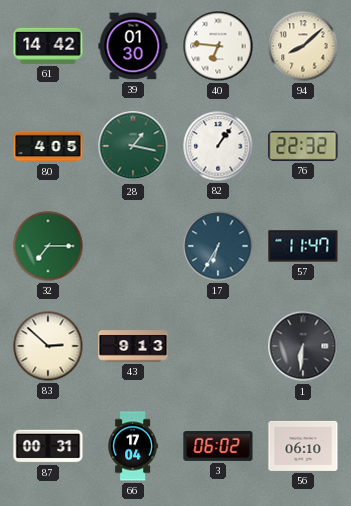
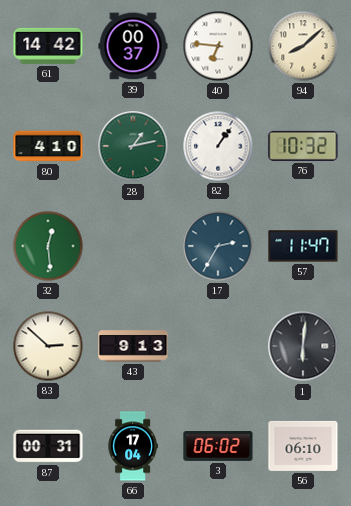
39: 01:30 -> 00:37 (133, 46)
80: 4:05 -> 4:10 (48, 146)
28: 1:17 -> 1:13 (133, 146)
76: 22:32 -> 10:32 (303, 146)
32: 7:15 -> 12:29 (48, 246)
17: 6:35 -> 2:35 (218, 246)
1: 6:31 -> 6:01 (303, 346)
